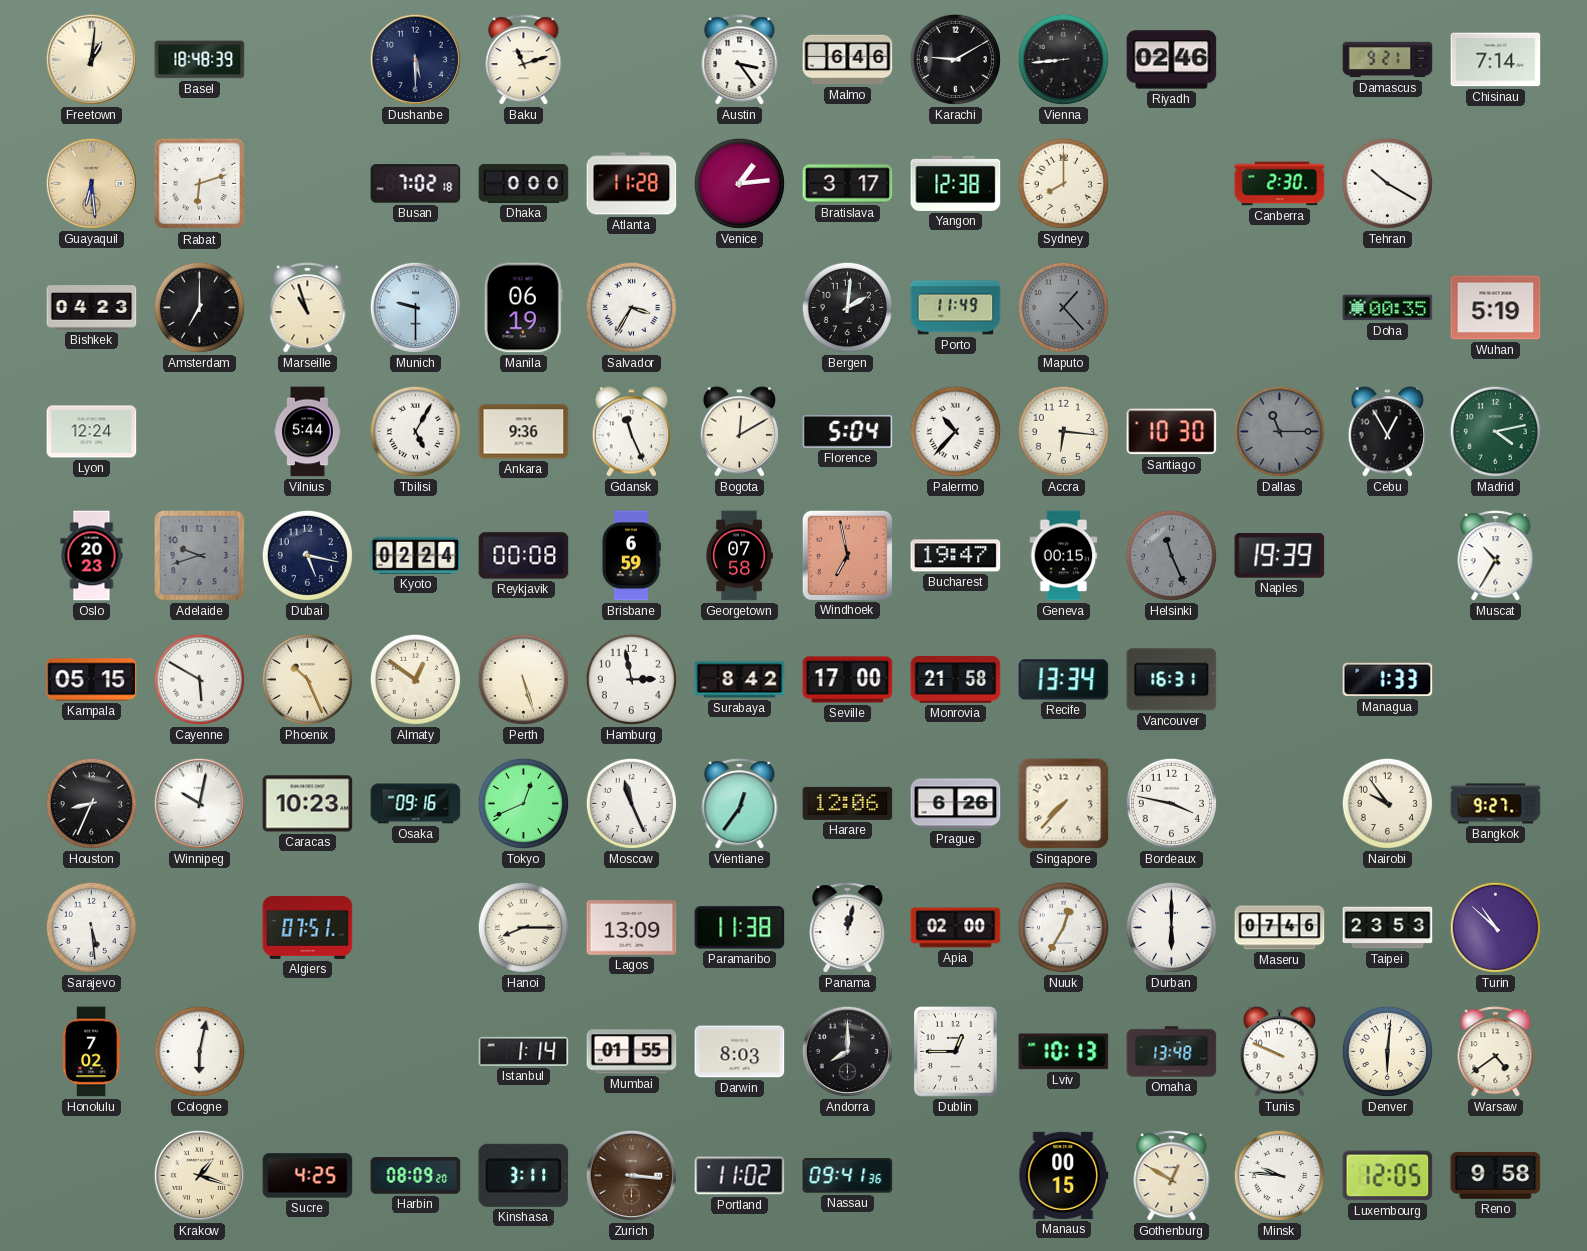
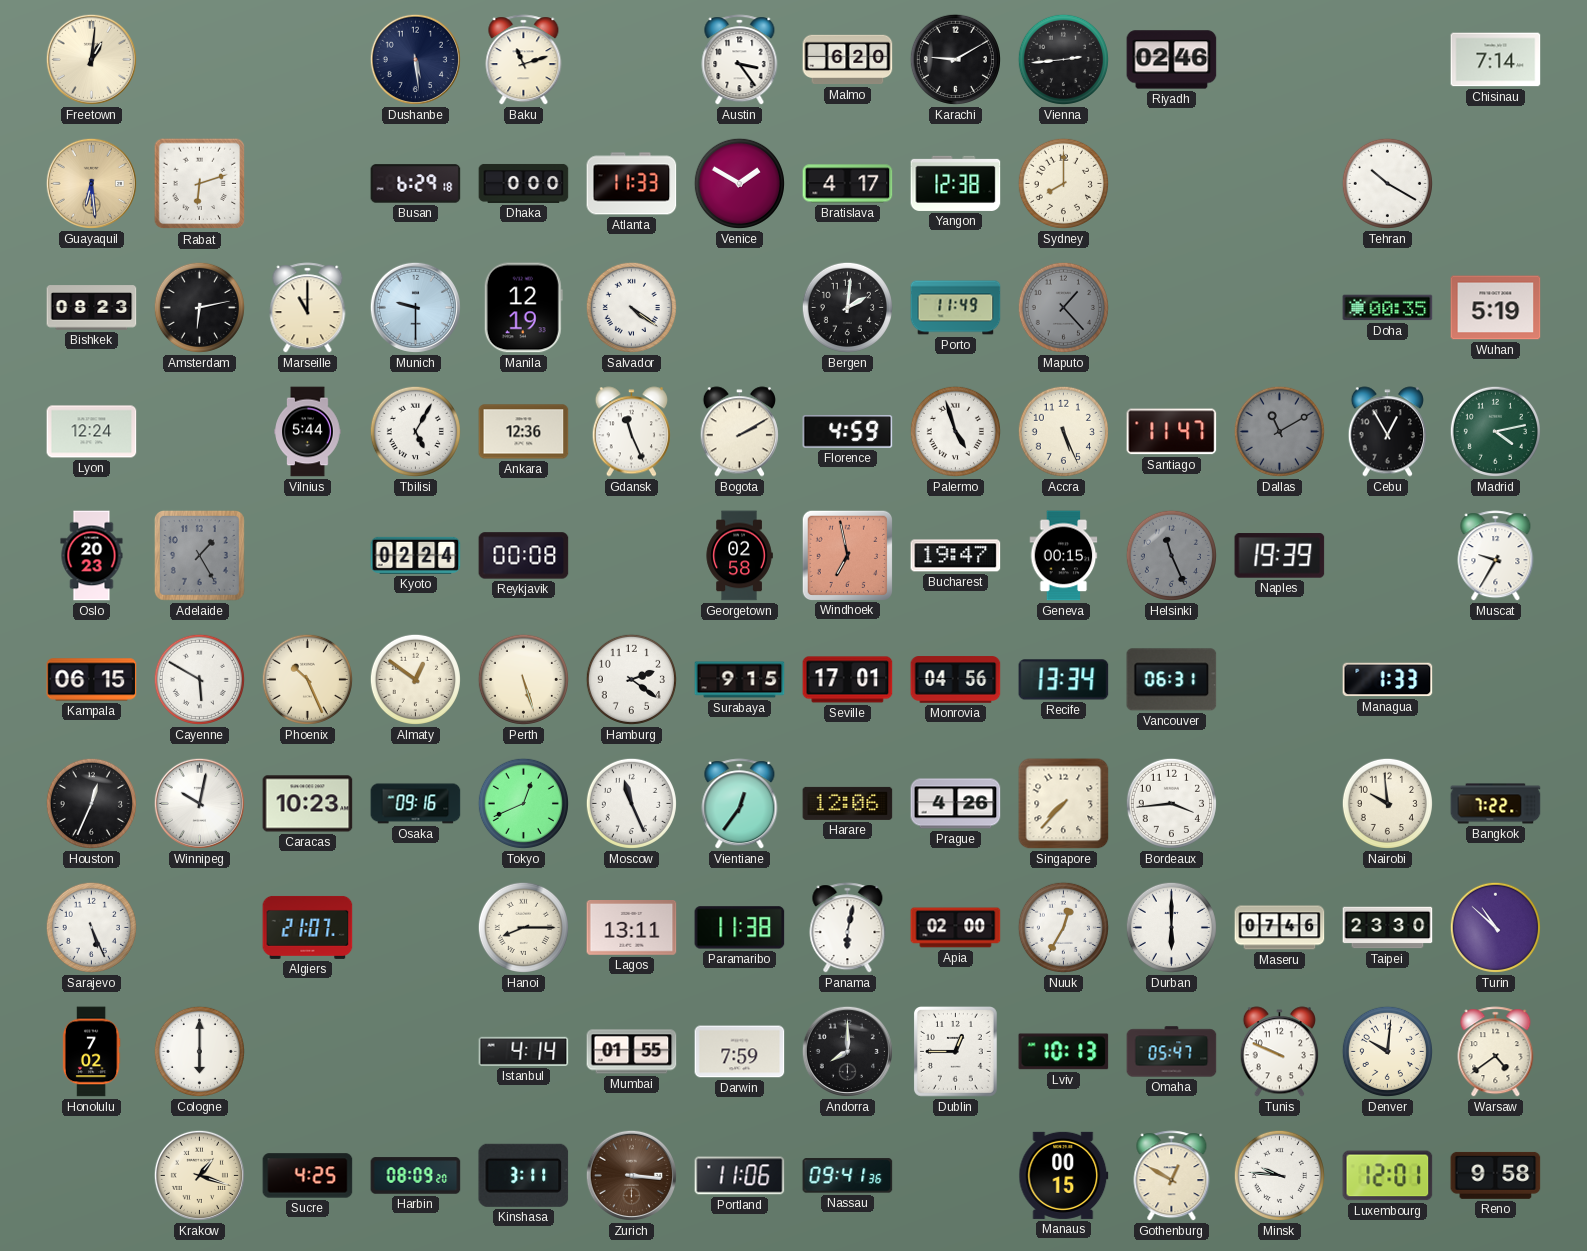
Basel: 18:48 -> none (200, 60)
Dushanbe: 5:30 -> 5:29 (415, 59)
Malmo: 6:46 -> 6:20 (848, 60)
Vienna: 8:44 -> 2:44 (1063, 59)
Damascus: 9:21 -> none (1388, 60)
Busan: 7:02 -> 6:29 (416, 184)
Atlanta: 11:28 -> 11:33 (632, 184)
Venice: 1:14 -> 1:50 (739, 183)
Bratislava: 3:17 -> 4:17 (848, 184)
Canberra: 2:30 -> none (1280, 184)
Bishkek: 04:23 -> 08:23 (92, 308)
Amsterdam: 7:00 -> 6:13 (199, 307)
Marseille: 10:57 -> 11:00 (308, 308)
Manila: 06:19 -> 12:19 (523, 308)
Salvador: 3:35 -> 4:21 (631, 307)
Ankara: 9:36 -> 12:36 (524, 432)
Bogota: 12:10 -> 2:10 (739, 432)
Florence: 5:04 -> 4:59 (848, 432)
Palermo: 10:37 -> 4:57 (955, 431)
Accra: 6:16 -> 5:26 (1063, 431)
Santiago: 10:30 -> 11:47 (1172, 432)
Dallas: 11:15 -> 11:10 (1279, 431)
Adelaide: 9:42 -> 1:25 (199, 555)
Dubai: 5:17 -> none (307, 555)
Brisbane: 6:59 -> none (631, 556)
Georgetown: 07:58 -> 02:58 (739, 556)
Muscat: 10:35 -> 9:35 (1496, 556)
Kampala: 05:15 -> 06:15 (92, 680)
Hamburg: 2:58 -> 2:21 (631, 679)
Surabaya: 8:42 -> 9:15 (740, 680)
Seville: 17:00 -> 17:01 (848, 680)
Monrovia: 21:58 -> 04:56 (956, 680)
Vancouver: 16:31 -> 06:31 (1172, 680)
Houston: 8:34 -> 12:34 (91, 803)
Prague: 6:26 -> 4:26 (956, 804)
Bordeaux: 3:47 -> 3:44 (1171, 803)
Nairobi: 9:54 -> 9:59 (1387, 803)
Bangkok: 9:27 -> 7:22 (1496, 804)
Sarajevo: 5:29 -> 5:26 (91, 927)
Algiers: 07:51 -> 21:07 (308, 927)
Lagos: 13:09 -> 13:11 (632, 928)
Panama: 12:02 -> 6:02 (848, 928)
Taipei: 23:53 -> 23:30 (1388, 928)
Cologne: 6:02 -> 6:00 (199, 1051)
Istanbul: 1:14 -> 4:14 (524, 1051)
Darwin: 8:03 -> 7:59 (740, 1052)
Omaha: 13:48 -> 05:47 (1172, 1052)
Denver: 6:01 -> 10:01 (1387, 1051)
Portland: 11:02 -> 11:06 (740, 1176)
Luxembourg: 12:05 -> 12:01 (1388, 1176)
